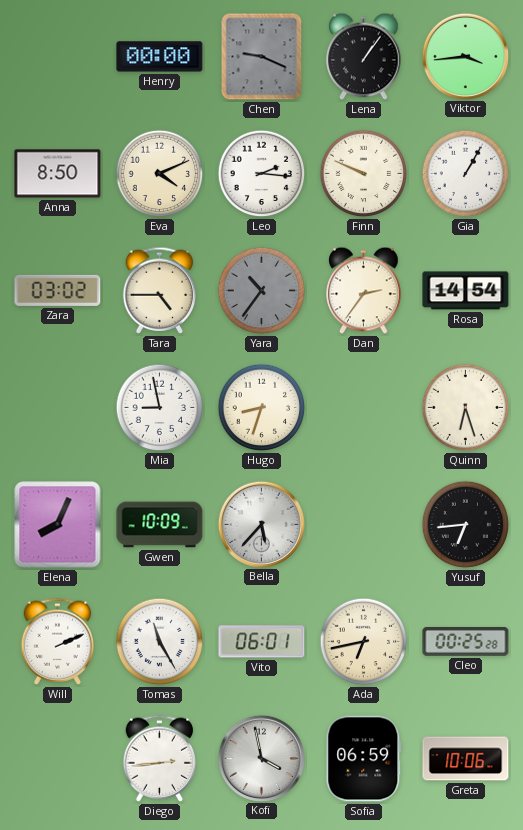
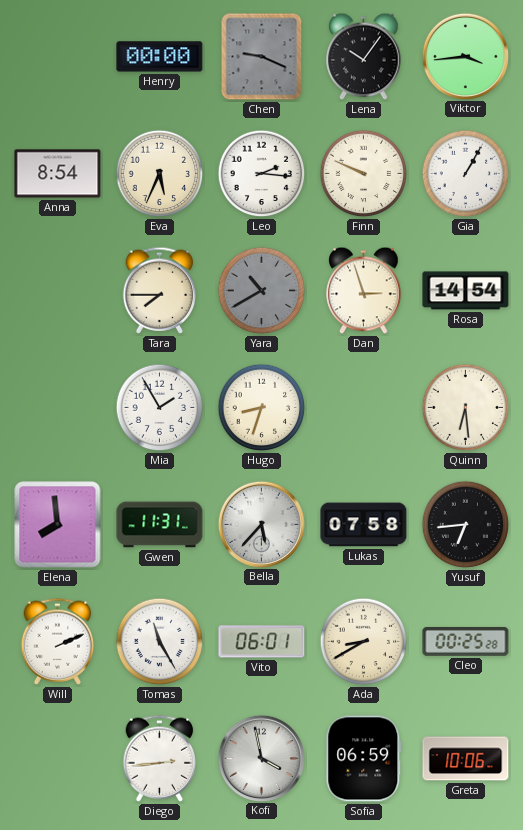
Lena: 1:06 -> 10:06 (364, 57)
Anna: 8:50 -> 8:54 (58, 174)
Eva: 4:11 -> 5:34 (160, 174)
Zara: 03:02 -> none (58, 290)
Tara: 4:45 -> 7:45 (160, 290)
Yara: 10:36 -> 10:40 (262, 291)
Dan: 2:36 -> 2:57 (364, 291)
Mia: 8:58 -> 1:55 (160, 408)
Quinn: 6:27 -> 6:29 (466, 408)
Elena: 8:04 -> 7:59 (58, 525)
Gwen: 10:09 -> 11:31 (160, 525)
Lukas: none -> 07:58 (364, 525)
Ada: 6:43 -> 8:40 (364, 642)
